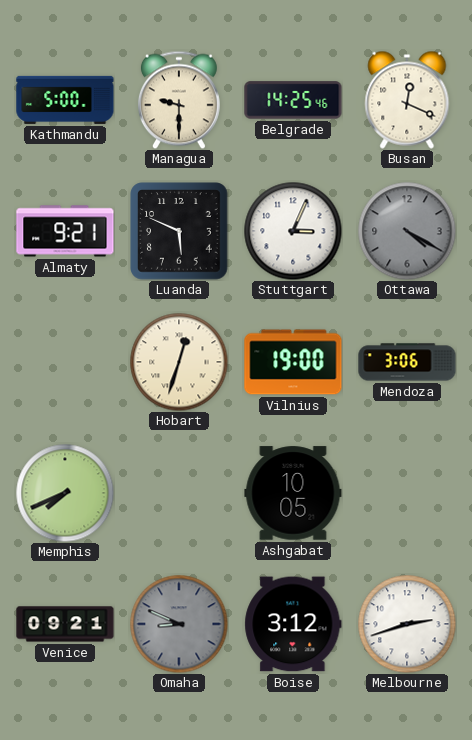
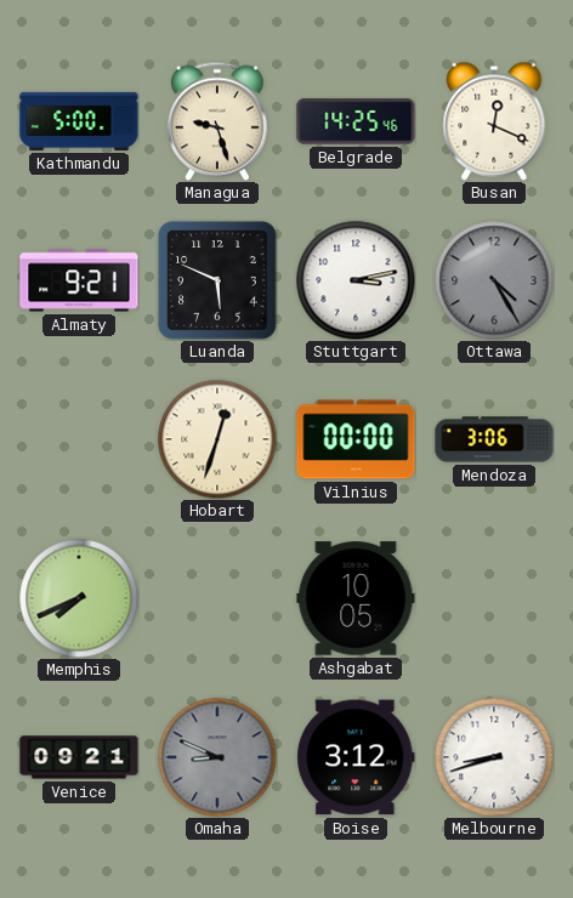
Managua: 9:30 -> 9:27 (217, 121)
Stuttgart: 3:04 -> 3:13 (356, 280)
Ottawa: 4:20 -> 4:25 (494, 280)
Vilnius: 19:00 -> 00:00 (356, 439)
Melbourne: 2:42 -> 8:42 (494, 757)
